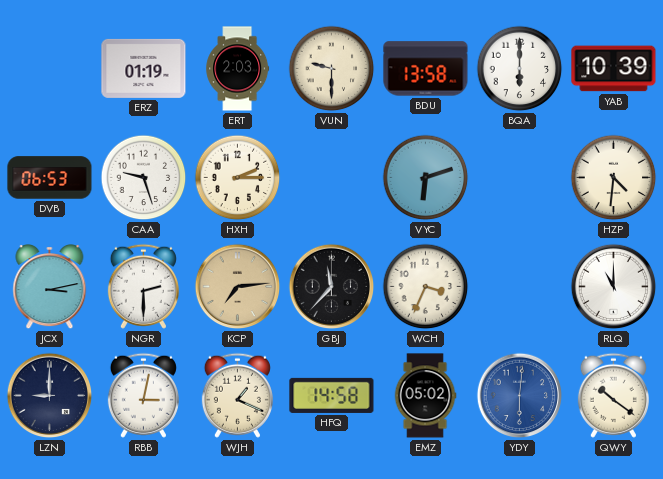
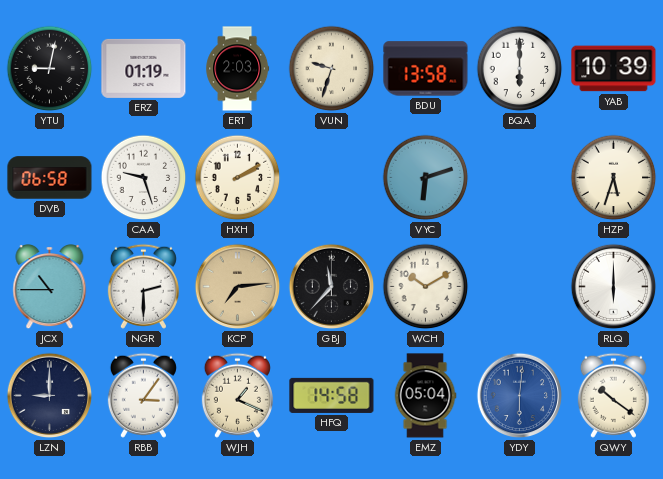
YTU: none -> 9:02 (50, 69)
VUN: 9:30 -> 9:33 (332, 69)
DVB: 06:53 -> 06:58 (50, 178)
HXH: 2:15 -> 2:10 (238, 178)
HZP: 4:31 -> 5:33 (614, 178)
JCX: 3:13 -> 10:45 (50, 288)
WCH: 3:34 -> 10:10 (426, 287)
RLQ: 11:00 -> 6:00 (614, 287)
RBB: 3:02 -> 3:06 (143, 395)
EMZ: 05:02 -> 05:04 (425, 396)
